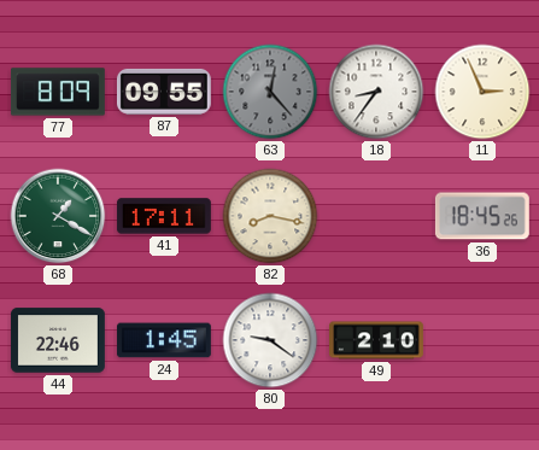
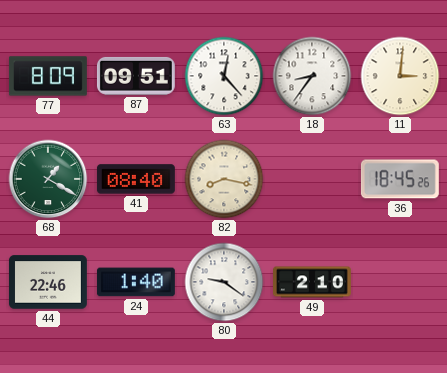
87: 09:55 -> 09:51 (136, 76)
63 dial: grey -> white (224, 76)
11: 2:56 -> 3:01 (400, 76)
41: 17:11 -> 08:40 (136, 179)
24: 1:45 -> 1:40 (136, 282)
